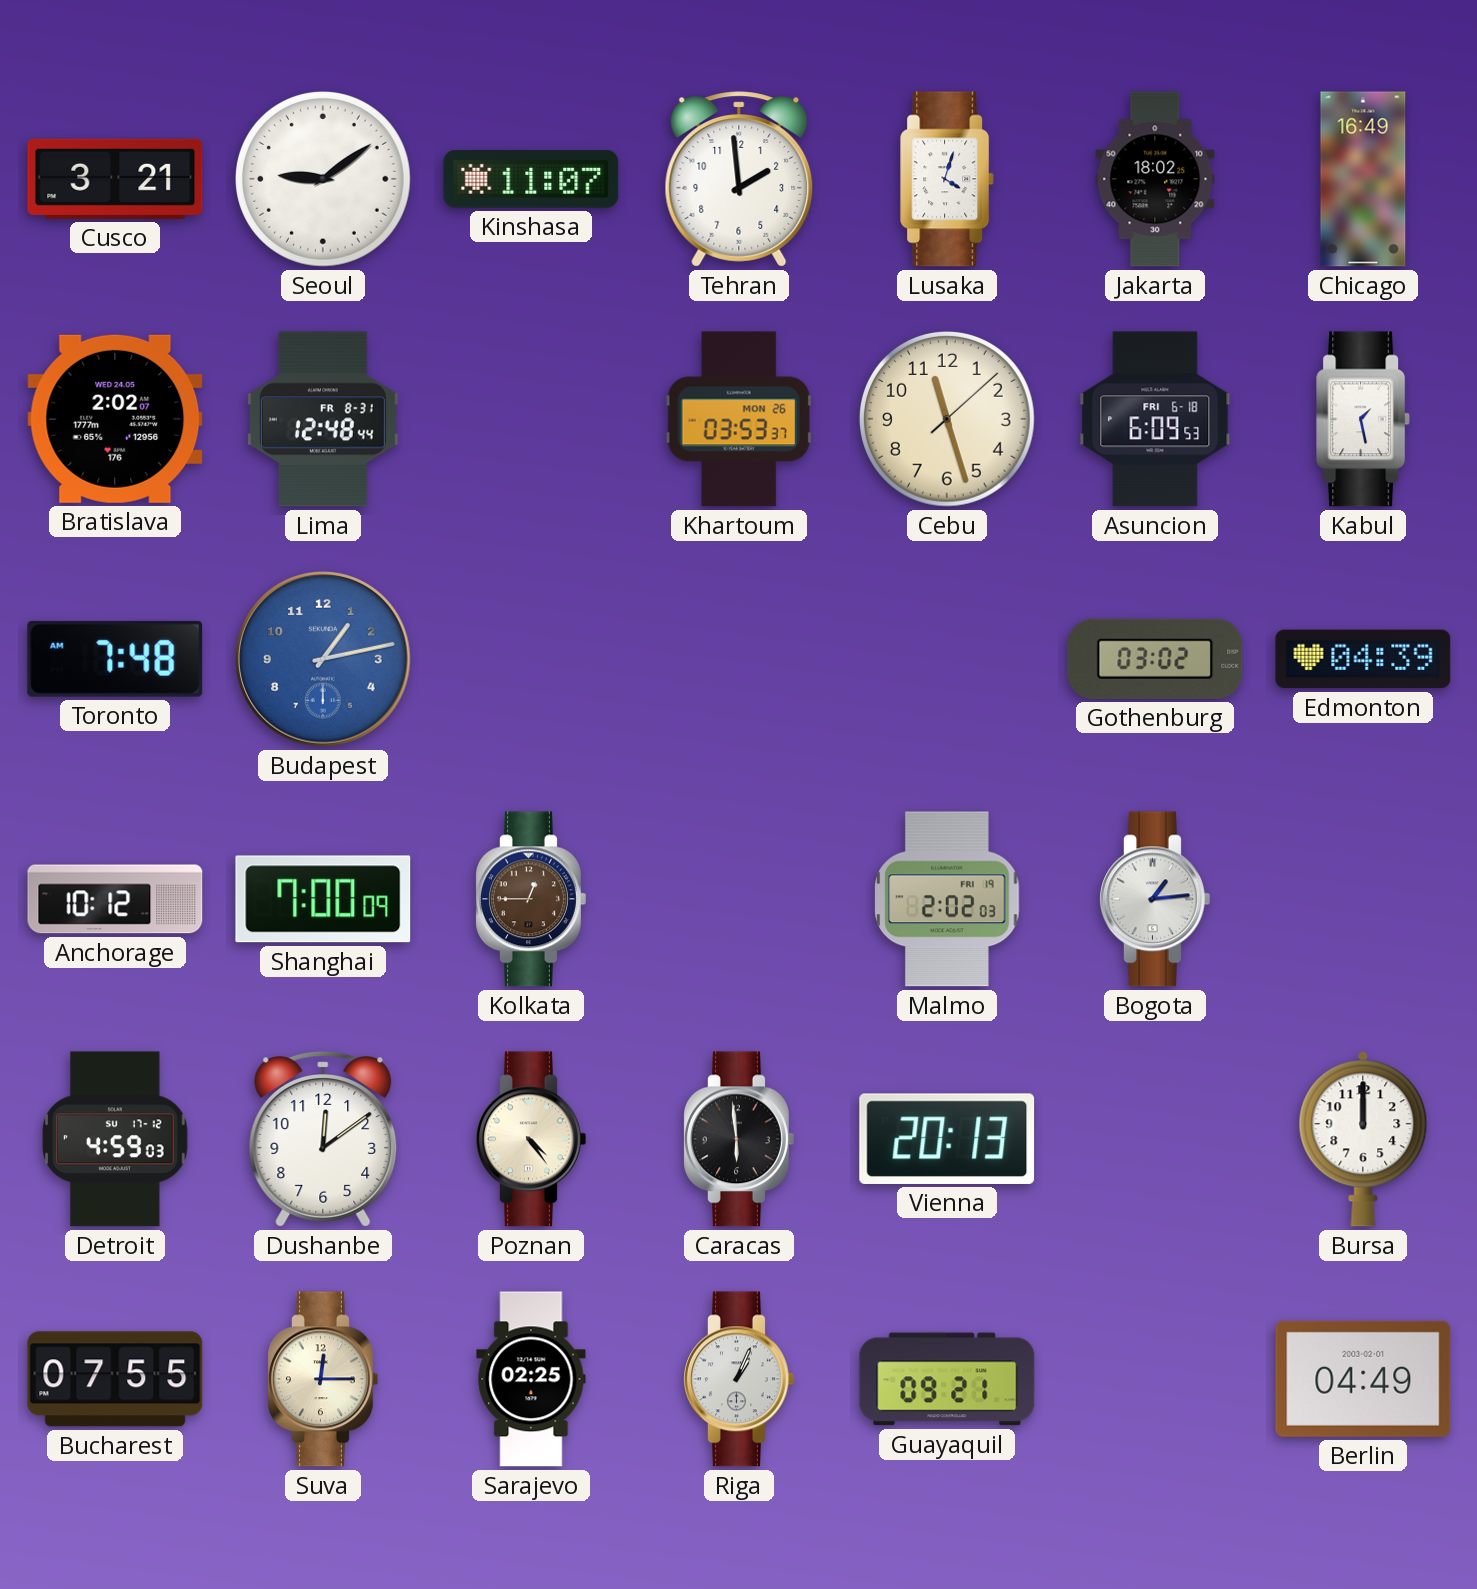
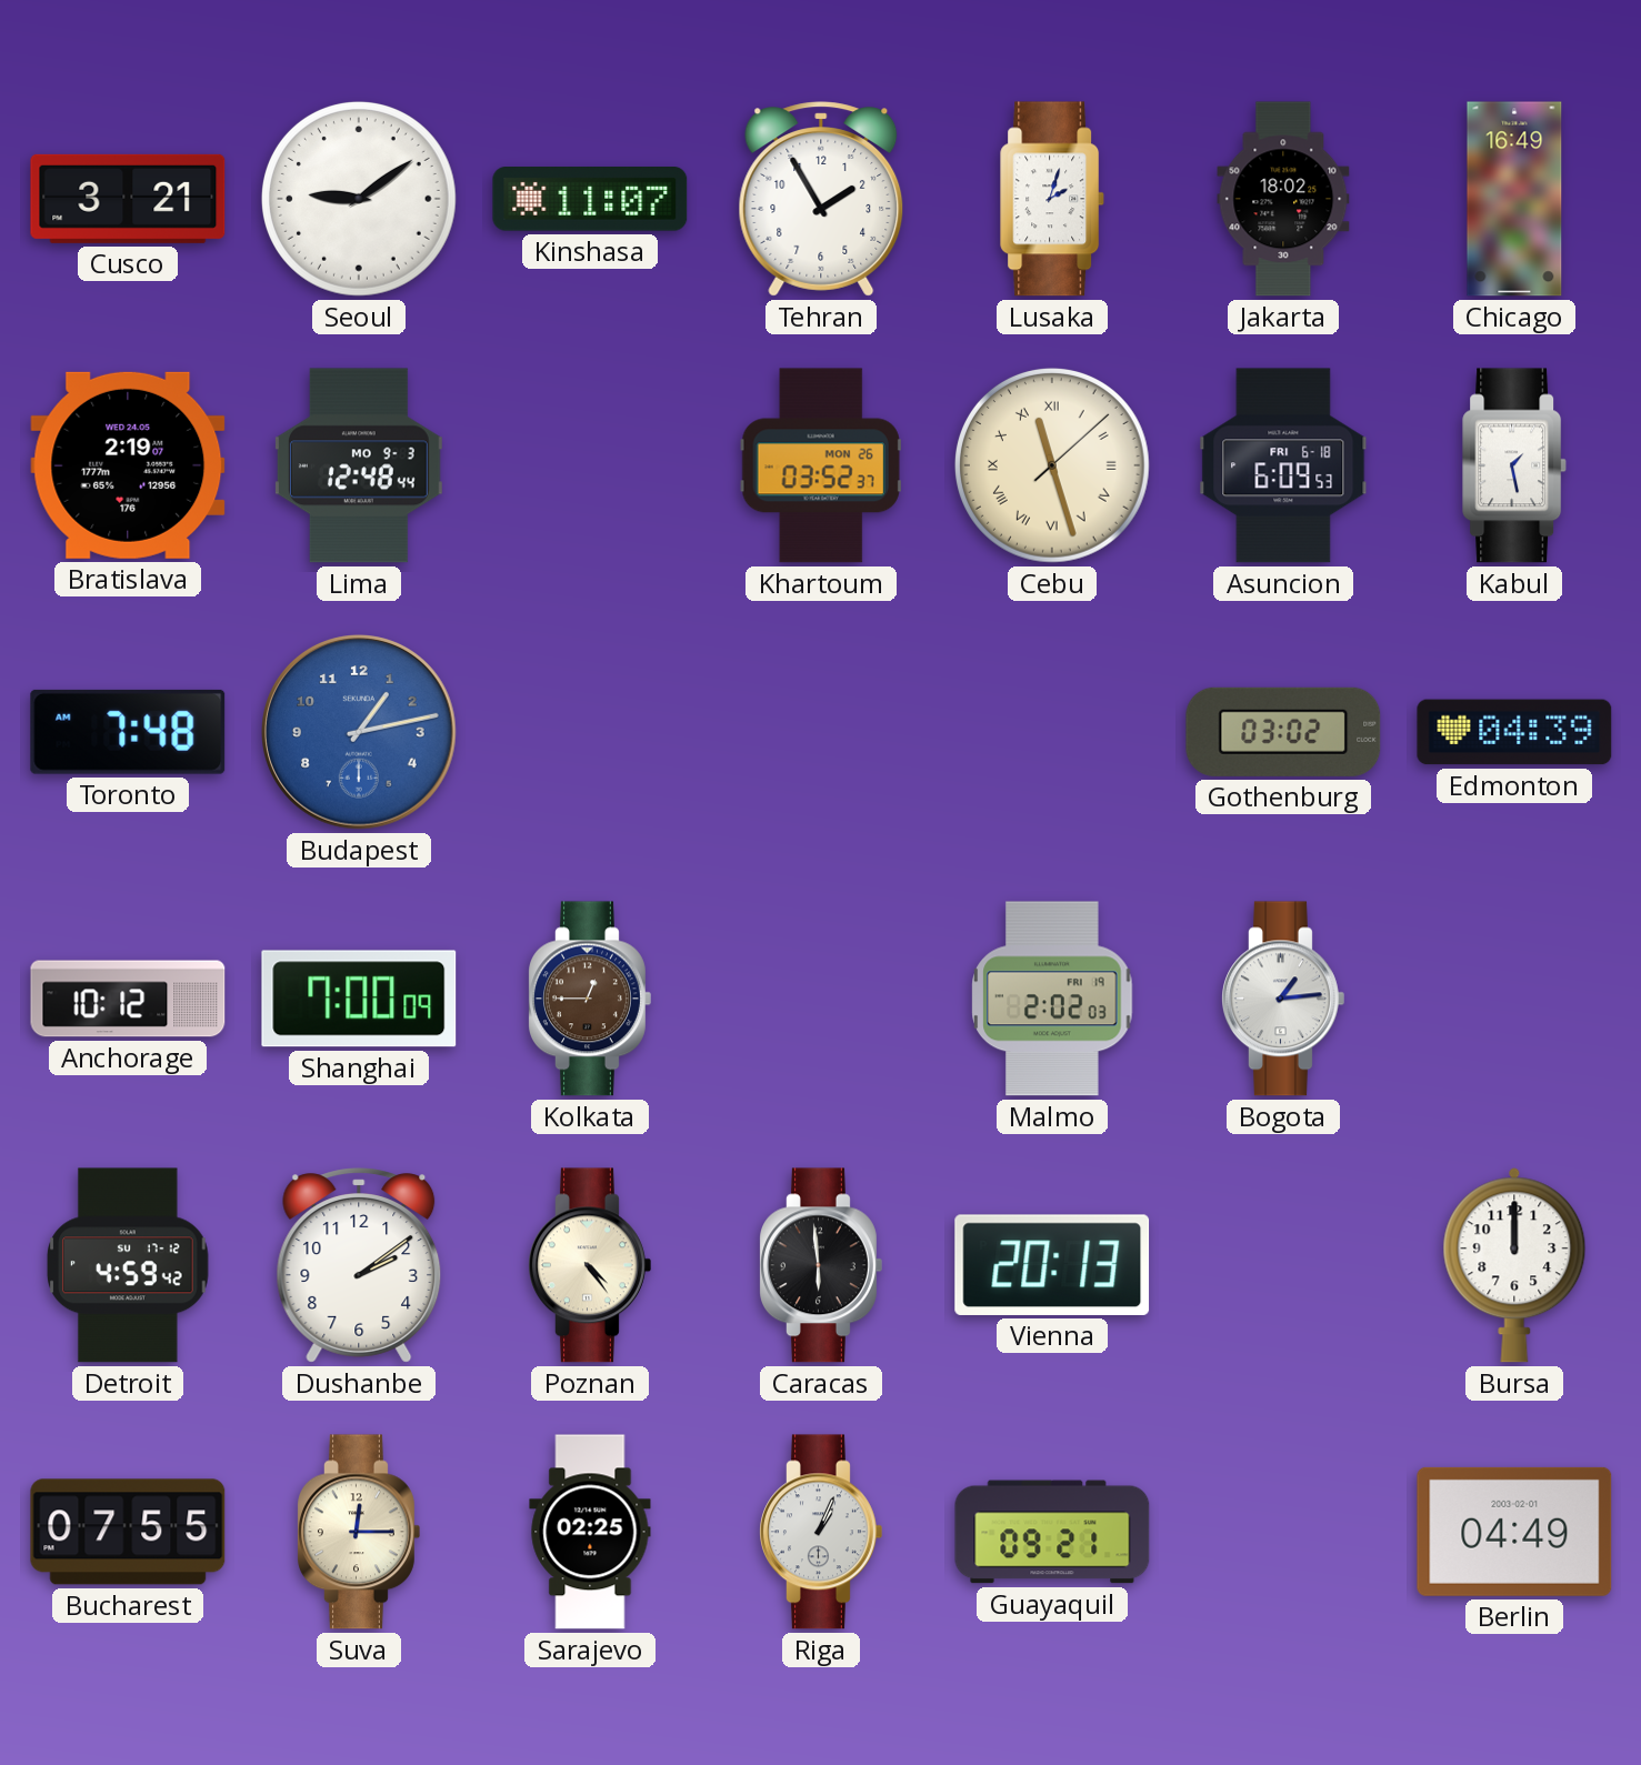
Tehran: 1:59 -> 1:55 (821, 199)
Lusaka: 4:03 -> 2:03 (1053, 199)
Bratislava: 2:02 -> 2:19 (128, 465)
Lima date: FR 8-31 -> MO 9-3 (359, 465)
Khartoum: 03:53 -> 03:52 (821, 465)
Cebu numerals: Arabic -> Roman (1052, 465)
Detroit: 4:59:03 -> 4:59:42 (128, 1265)
Dushanbe: 12:09 -> 2:09 (359, 1265)
